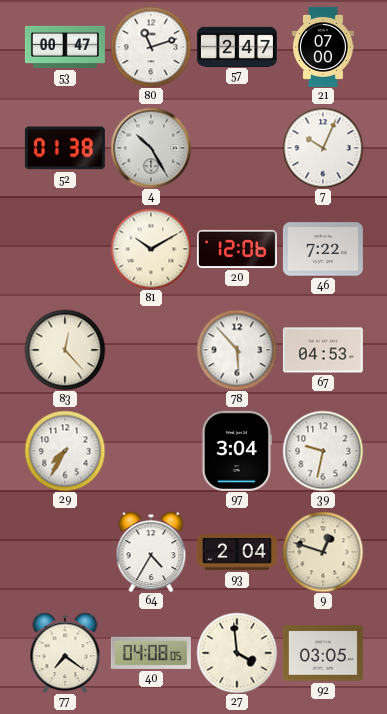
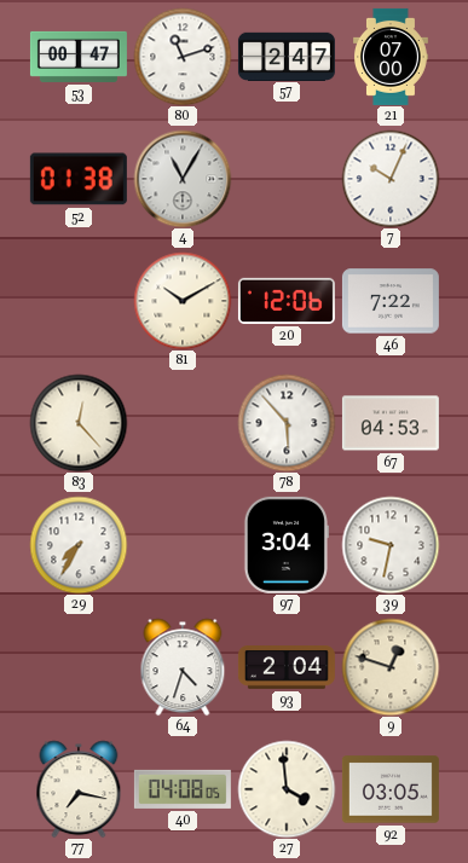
4: 10:25 -> 11:05 (183, 179)
64: 4:35 -> 4:33 (183, 667)
77: 7:21 -> 7:17 (79, 789)
